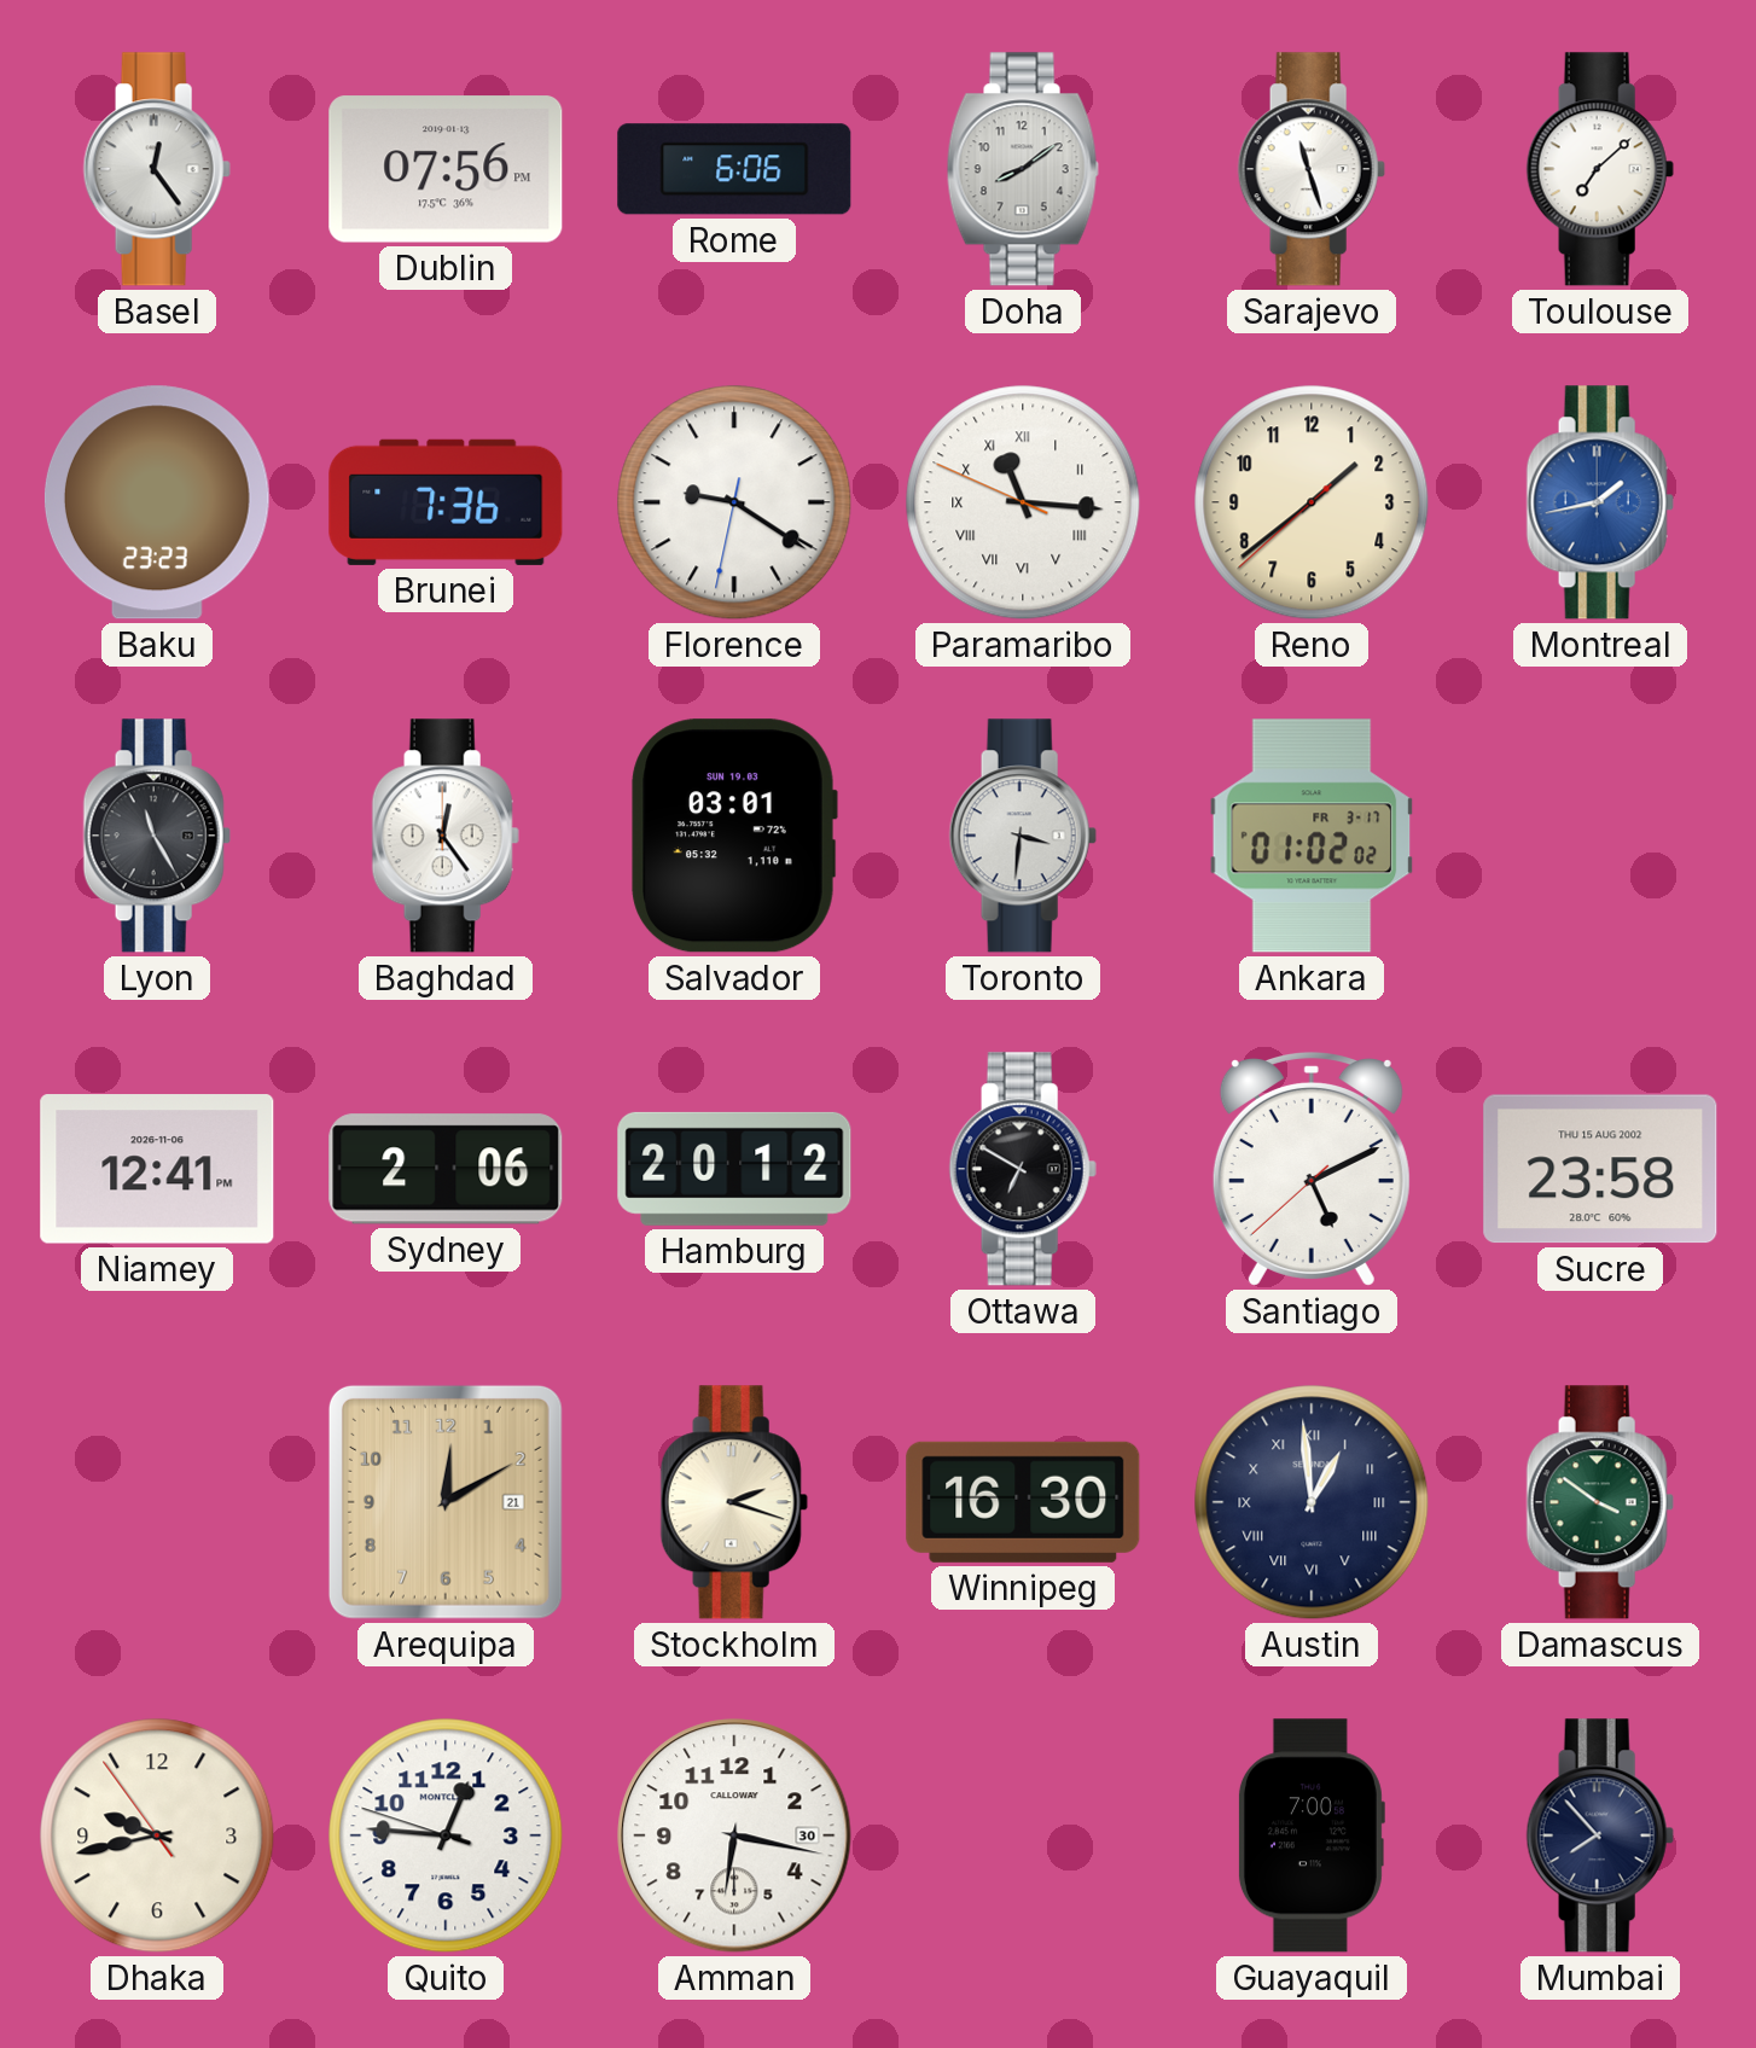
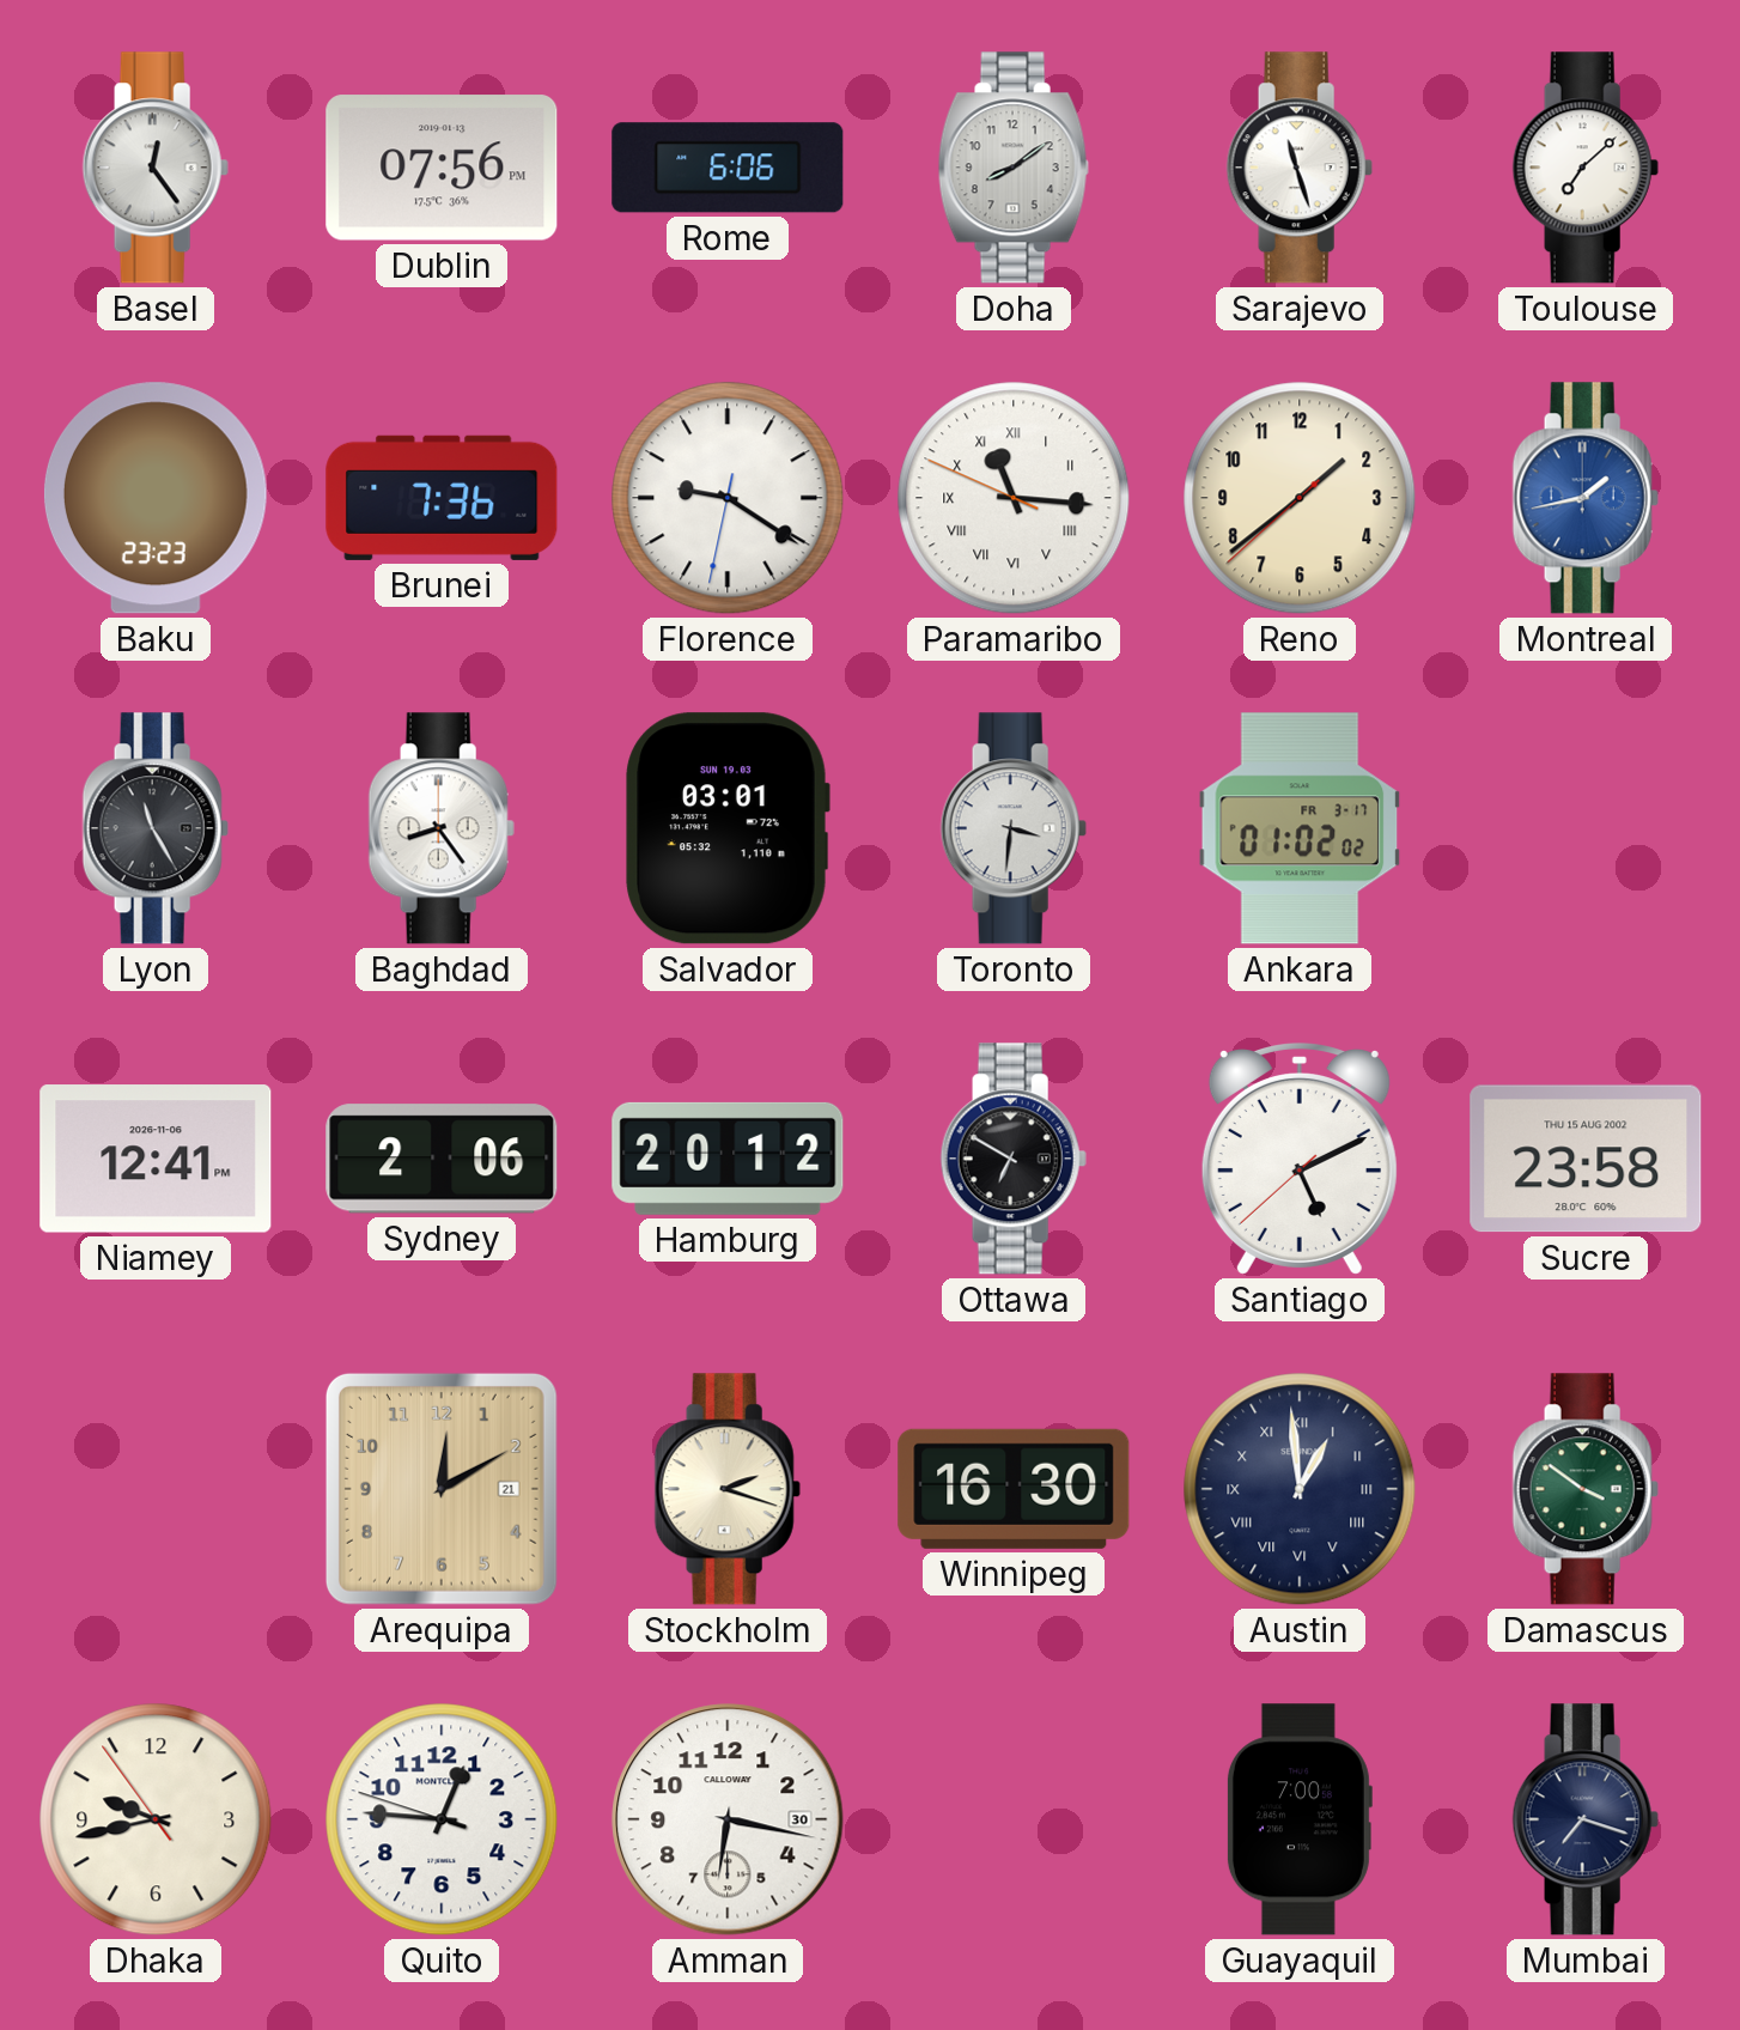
Baghdad: 12:24 -> 8:24 (442, 828)
Mumbai: 7:53 -> 7:18 (1586, 1819)
